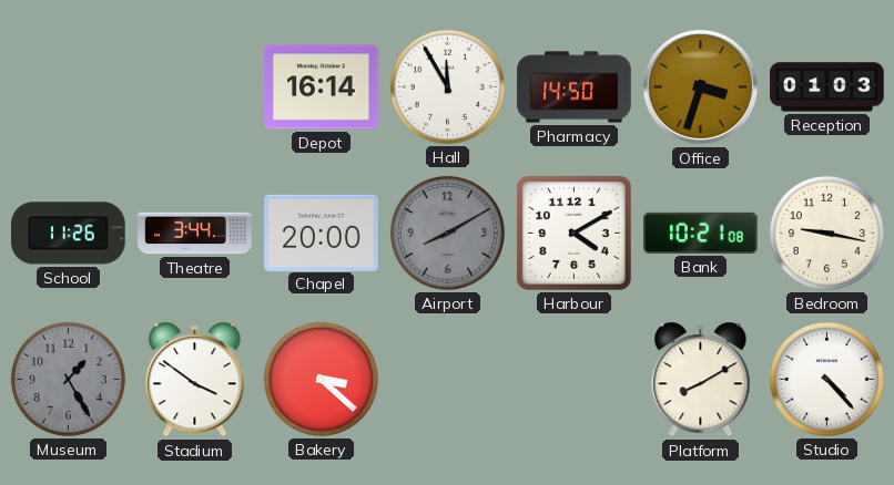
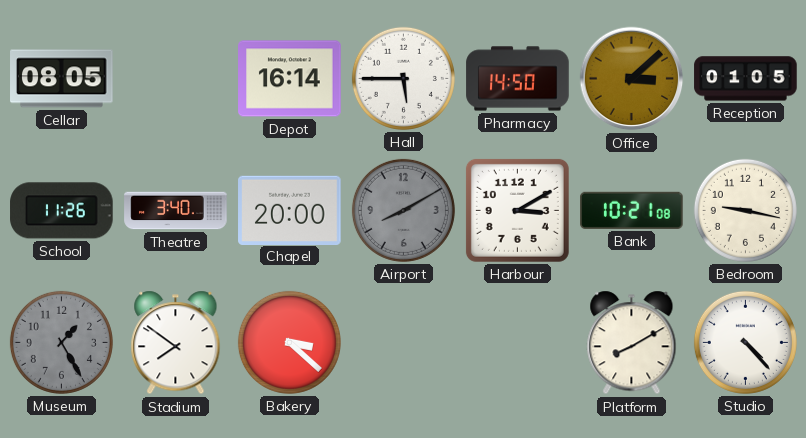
Cellar: none -> 08:05 (62, 79)
Hall: 11:55 -> 5:45 (403, 78)
Office: 3:33 -> 3:08 (632, 79)
Reception: 01:03 -> 01:05 (746, 79)
Theatre: 3:44 -> 3:40 (176, 211)
Harbour: 4:10 -> 3:10 (517, 210)
Stadium: 3:51 -> 7:51 (176, 343)
